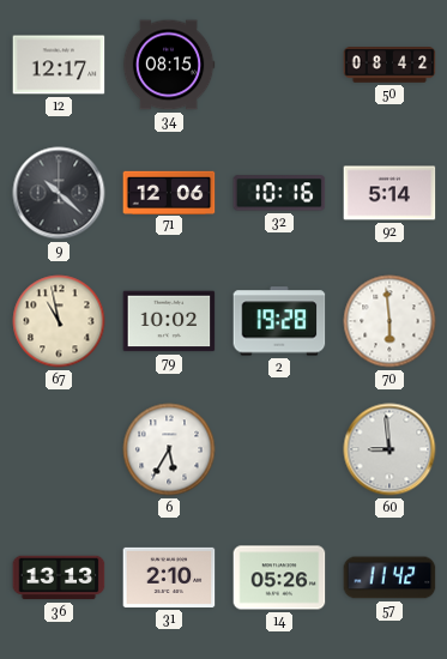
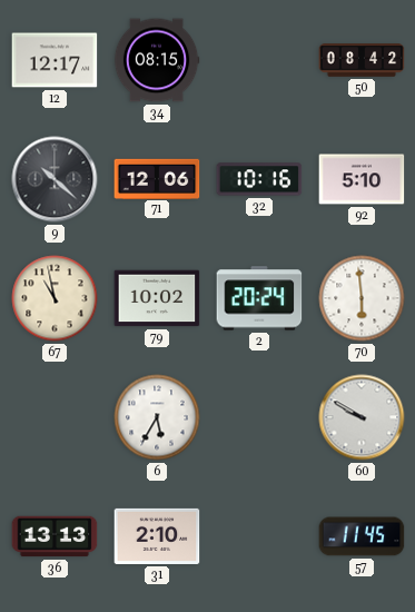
92: 5:14 -> 5:10 (362, 179)
2: 19:28 -> 20:24 (259, 298)
60: 8:59 -> 9:50 (362, 417)
14: 05:26 -> none (279, 578)
57: 11:42 -> 11:45 (362, 536)
